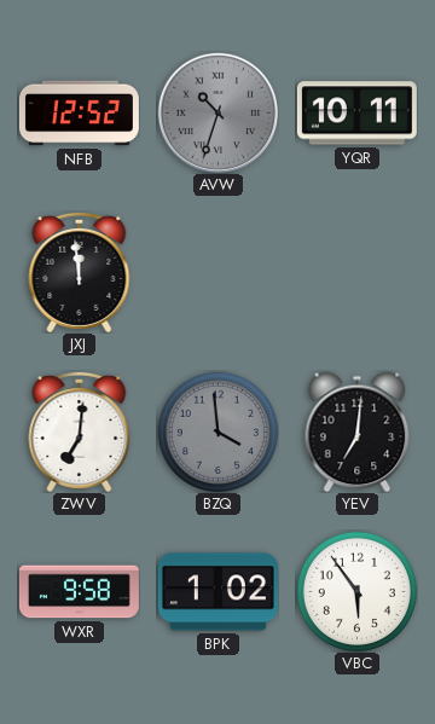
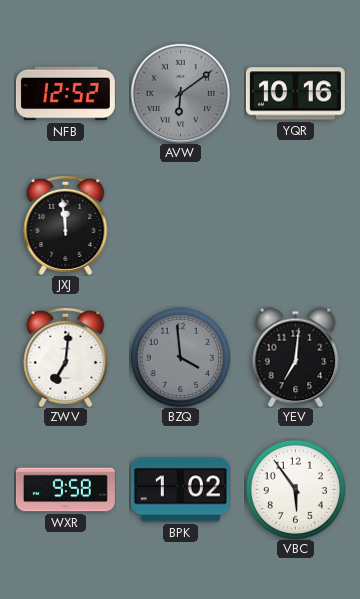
AVW: 10:33 -> 6:09 (180, 93)
YQR: 10:11 -> 10:16 (295, 94)
